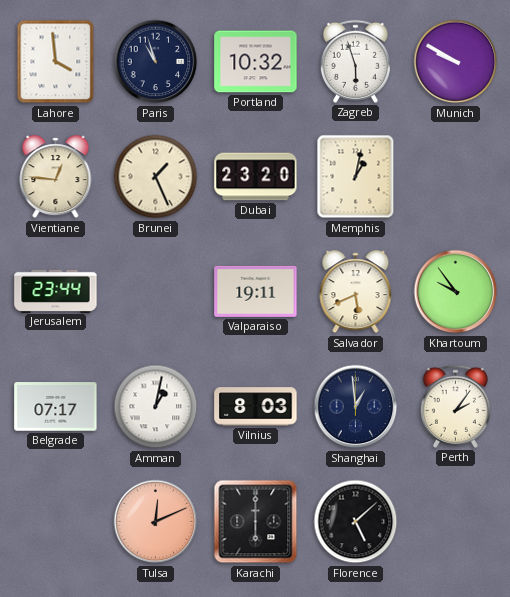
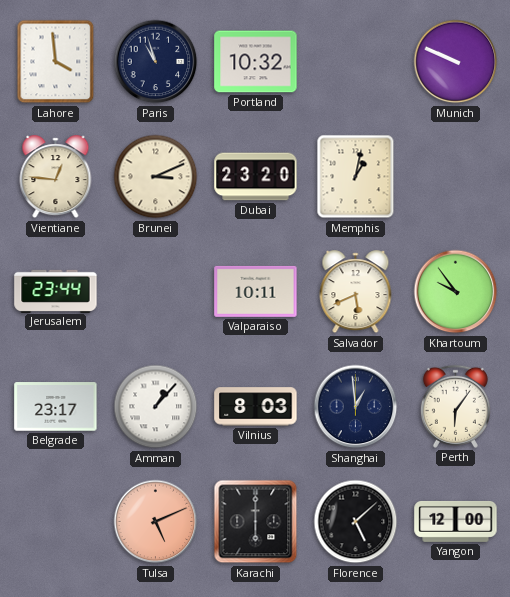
Zagreb: 5:57 -> none (355, 61)
Munich: 9:50 -> 9:49 (456, 62)
Brunei: 1:26 -> 3:11 (156, 177)
Valparaiso: 19:11 -> 10:11 (256, 291)
Belgrade: 07:17 -> 23:17 (56, 407)
Amman: 1:02 -> 1:07 (156, 407)
Perth: 2:06 -> 6:06 (455, 406)
Tulsa: 12:11 -> 5:11 (156, 522)
Yangon: none -> 12:00 (456, 522)
